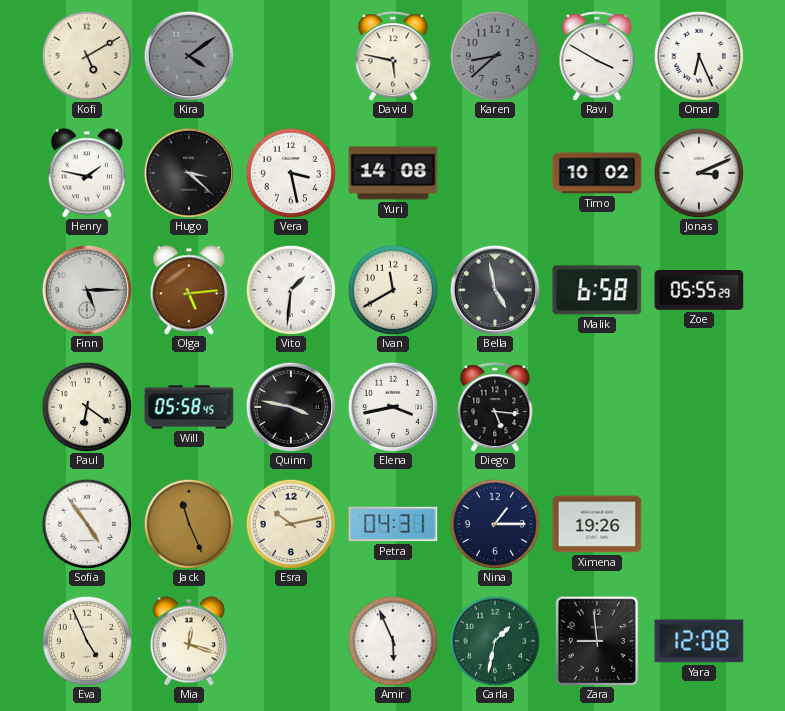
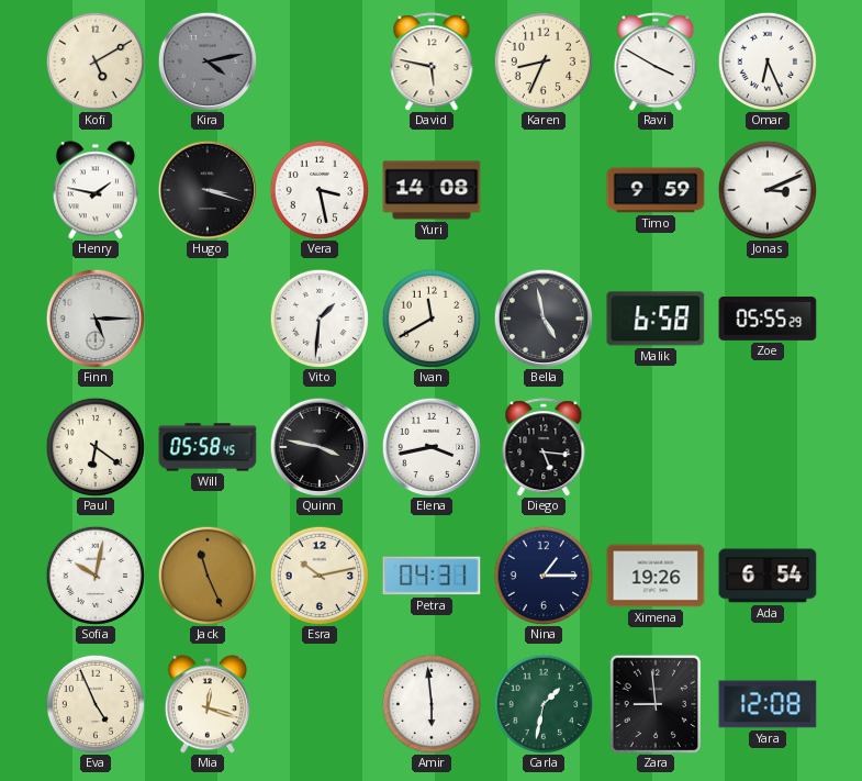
Kira: 4:09 -> 4:13 (206, 60)
Karen: 8:38 -> 8:34 (542, 60)
Karen dial: grey -> cream (542, 60)
Hugo: 3:22 -> 3:18 (206, 189)
Timo: 10:02 -> 9:59 (656, 190)
Olga: 5:14 -> none (189, 290)
Sofia: 4:54 -> 10:02 (94, 574)
Ada: none -> 6:54 (768, 576)
Amir: 5:56 -> 5:59 (430, 703)
